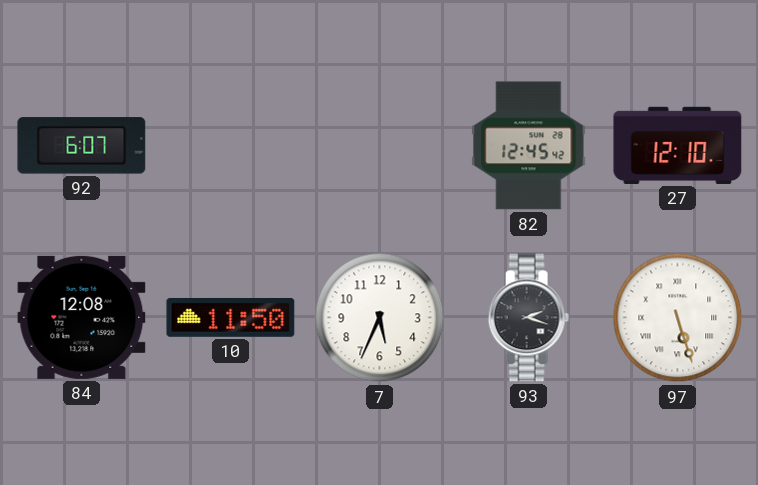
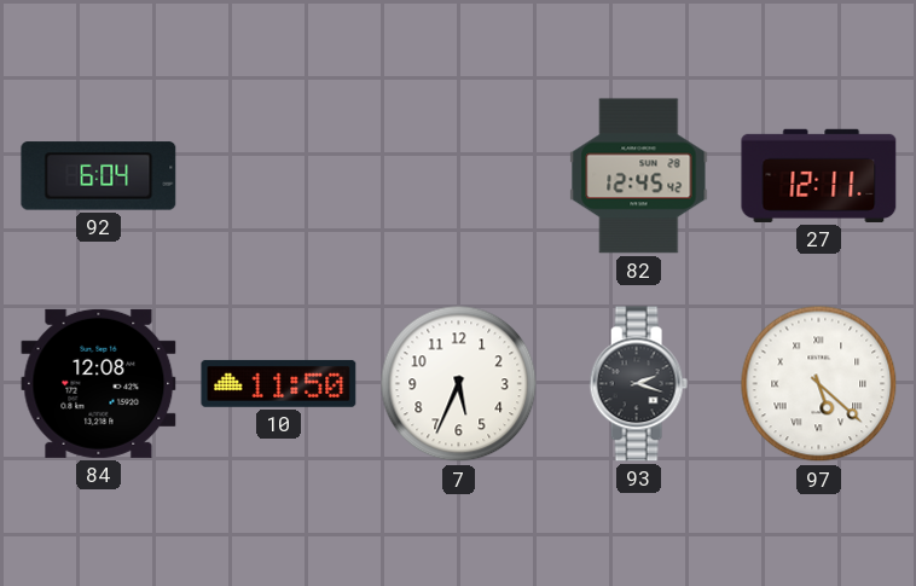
92: 6:07 -> 6:04 (99, 176)
27: 12:10 -> 12:11 (819, 175)
97: 5:27 -> 5:22 (819, 384)
